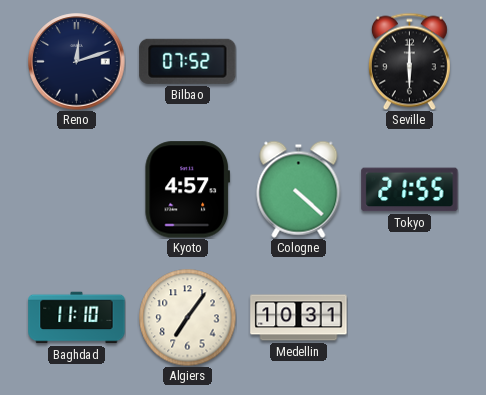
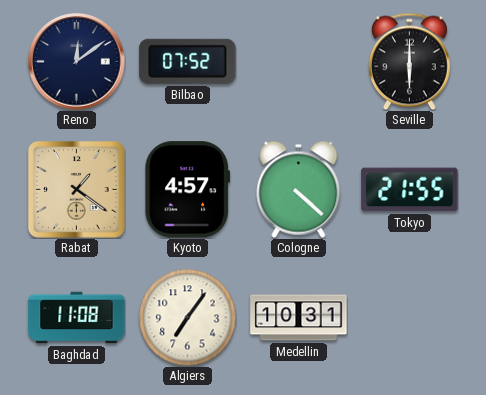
Reno: 12:12 -> 12:09 (77, 62)
Rabat: none -> 1:21 (77, 190)
Baghdad: 11:10 -> 11:08 (77, 318)
